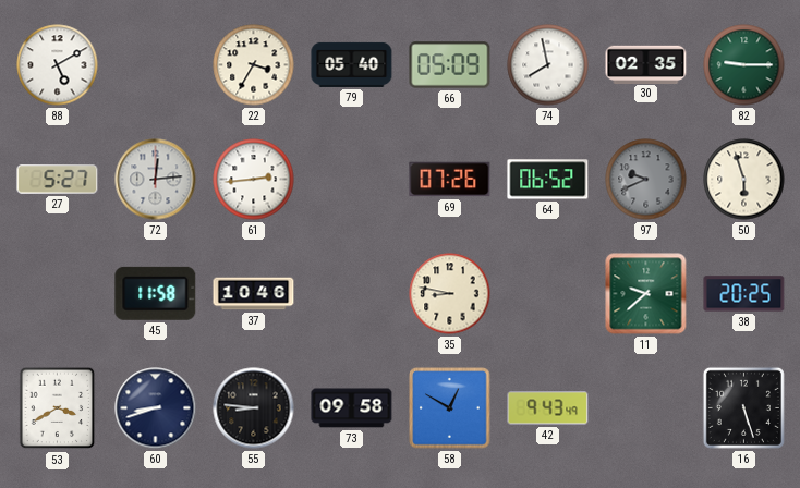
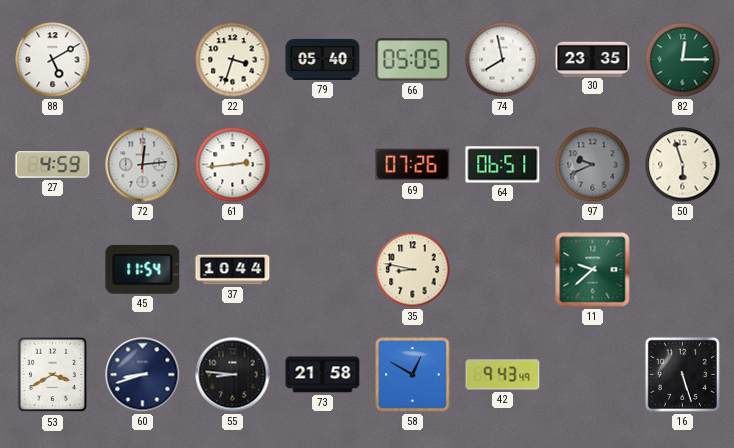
22: 3:35 -> 3:33 (233, 60)
66: 05:09 -> 05:05 (413, 60)
30: 02:35 -> 23:35 (593, 59)
82: 9:15 -> 12:15 (683, 60)
27: 5:27 -> 4:59 (53, 165)
64: 06:52 -> 06:51 (503, 165)
45: 11:58 -> 11:54 (143, 269)
37: 10:46 -> 10:44 (233, 270)
38: 20:25 -> none (744, 294)
73: 09:58 -> 21:58 (323, 375)
